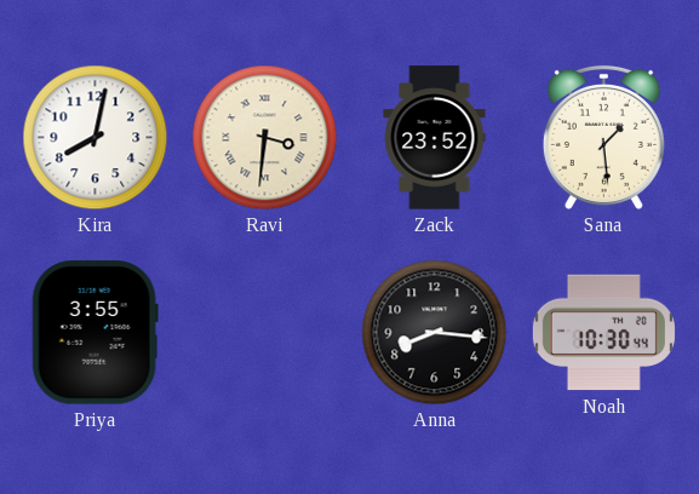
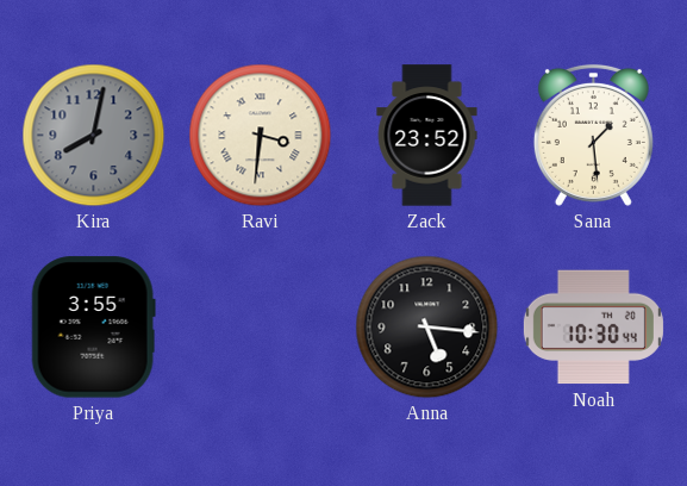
Kira dial: white -> grey (94, 136)
Anna: 8:16 -> 5:16 (427, 328)
